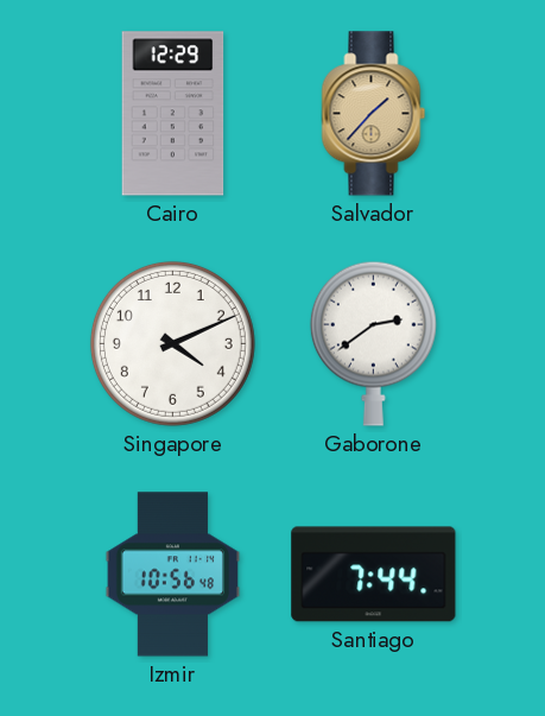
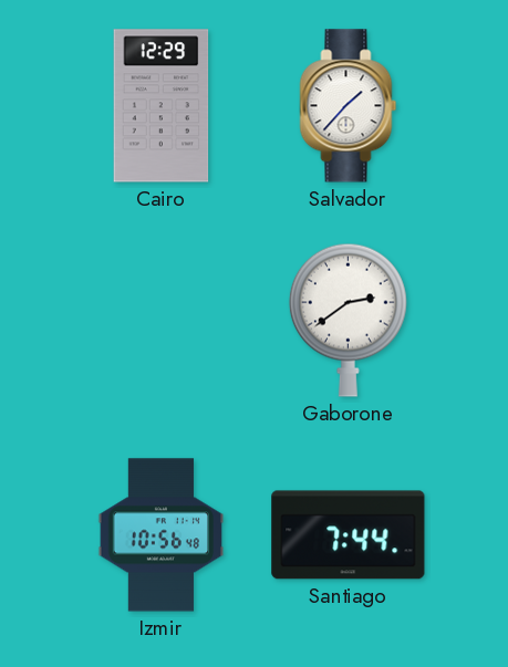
Salvador dial: champagne -> white (349, 106)
Singapore: 4:11 -> none (172, 343)
